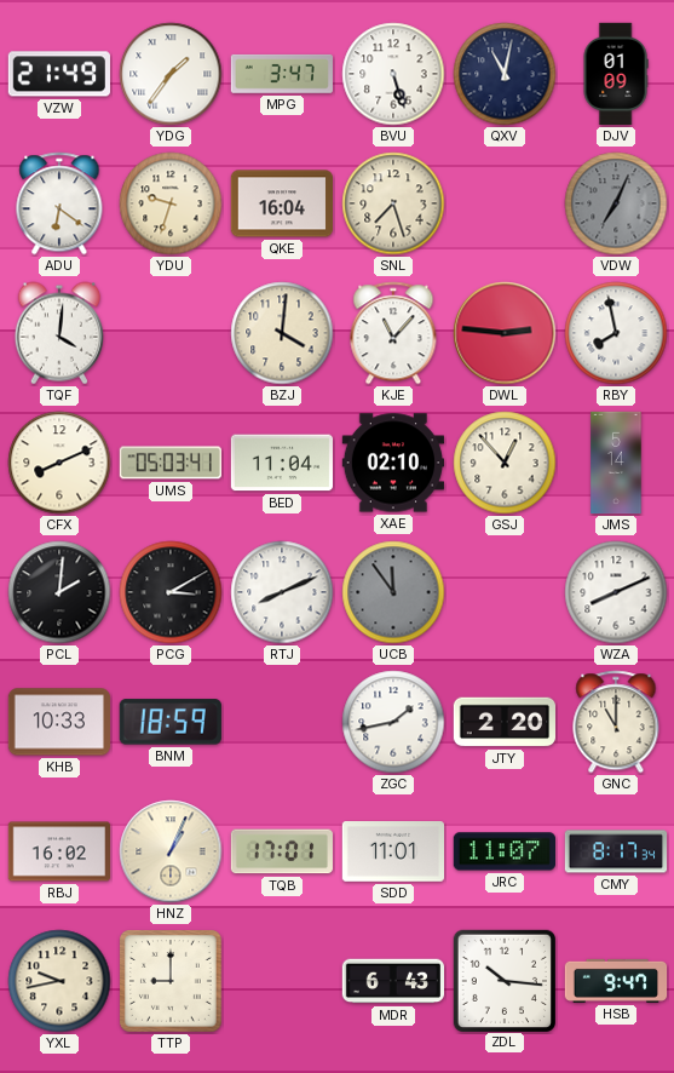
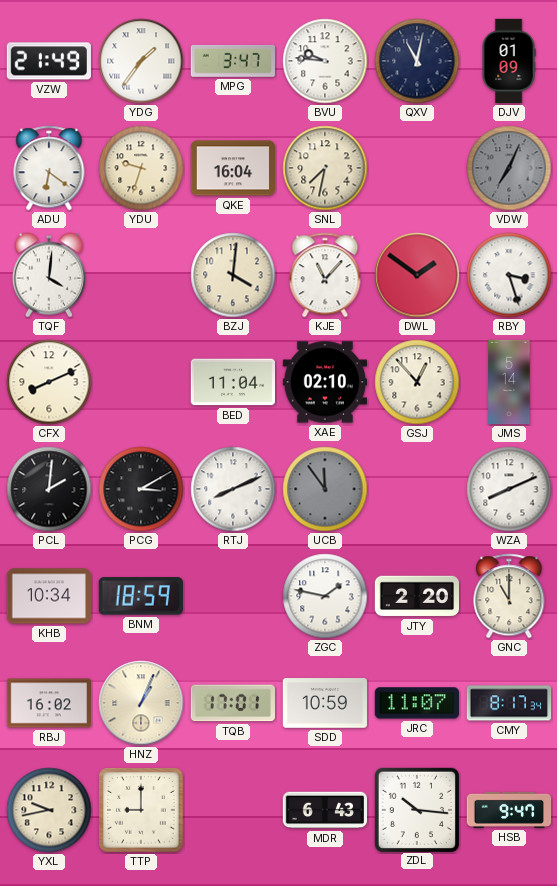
BVU: 5:27 -> 9:46 (325, 61)
SNL: 7:27 -> 7:32 (325, 168)
DWL: 2:46 -> 1:51 (417, 275)
RBY: 7:58 -> 3:27 (509, 275)
UMS: 05:03 -> none (171, 463)
KHB: 10:33 -> 10:34 (48, 596)
ZGC: 1:43 -> 1:47 (325, 596)
SDD: 11:01 -> 10:59 (324, 703)
